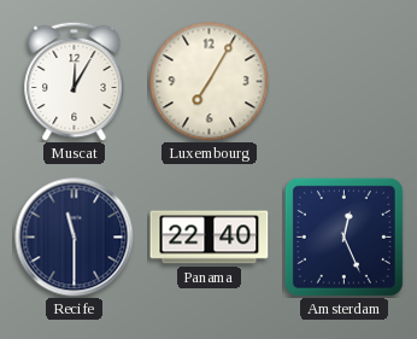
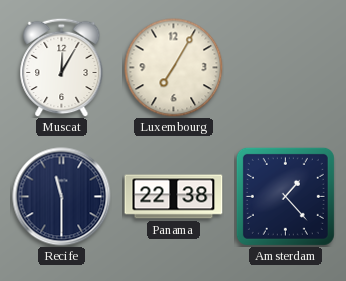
Panama: 22:40 -> 22:38 (174, 197)
Amsterdam: 12:26 -> 1:23 (285, 196)
